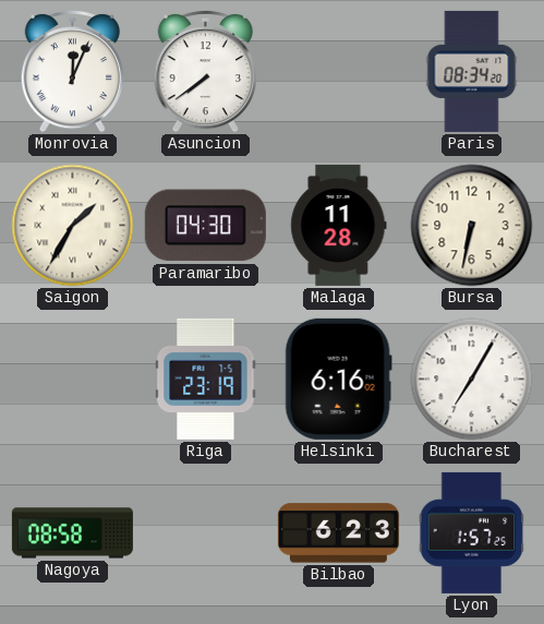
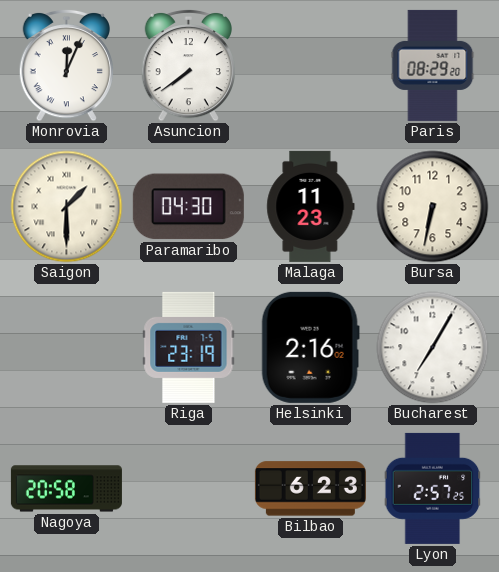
Paris: 08:34 -> 08:29 (433, 65)
Saigon: 1:35 -> 1:30 (67, 207)
Malaga: 11:28 -> 11:23 (311, 206)
Helsinki: 6:16 -> 2:16 (310, 347)
Nagoya: 08:58 -> 20:58 (66, 489)
Lyon: 1:57 -> 2:57 (433, 488)
